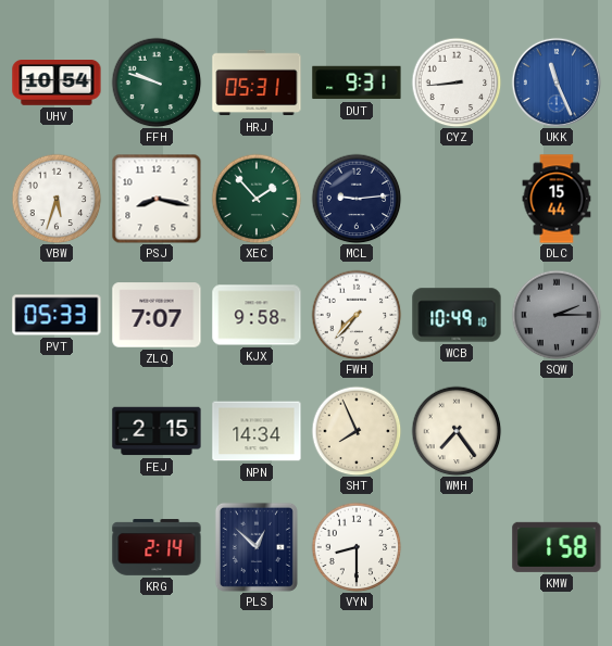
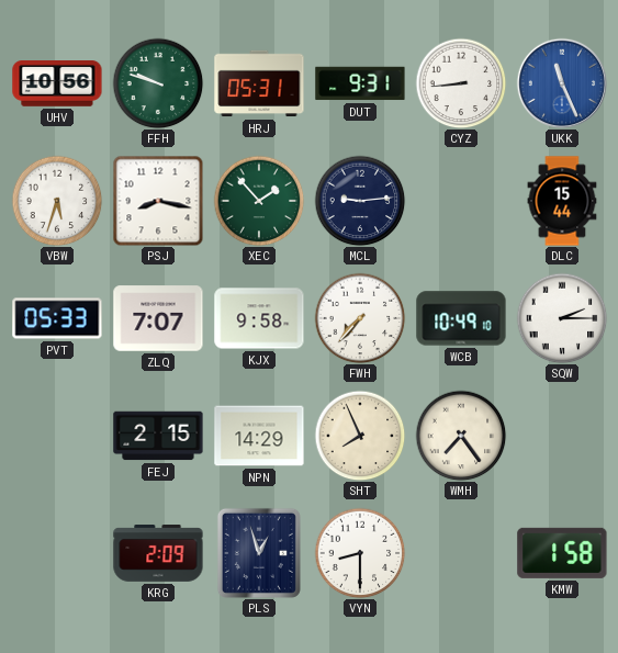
UHV: 10:54 -> 10:56 (57, 85)
SQW dial: grey -> white (562, 318)
NPN: 14:34 -> 14:29 (259, 436)
KRG: 2:14 -> 2:09 (158, 553)
PLS: 12:52 -> 12:57 (259, 553)
